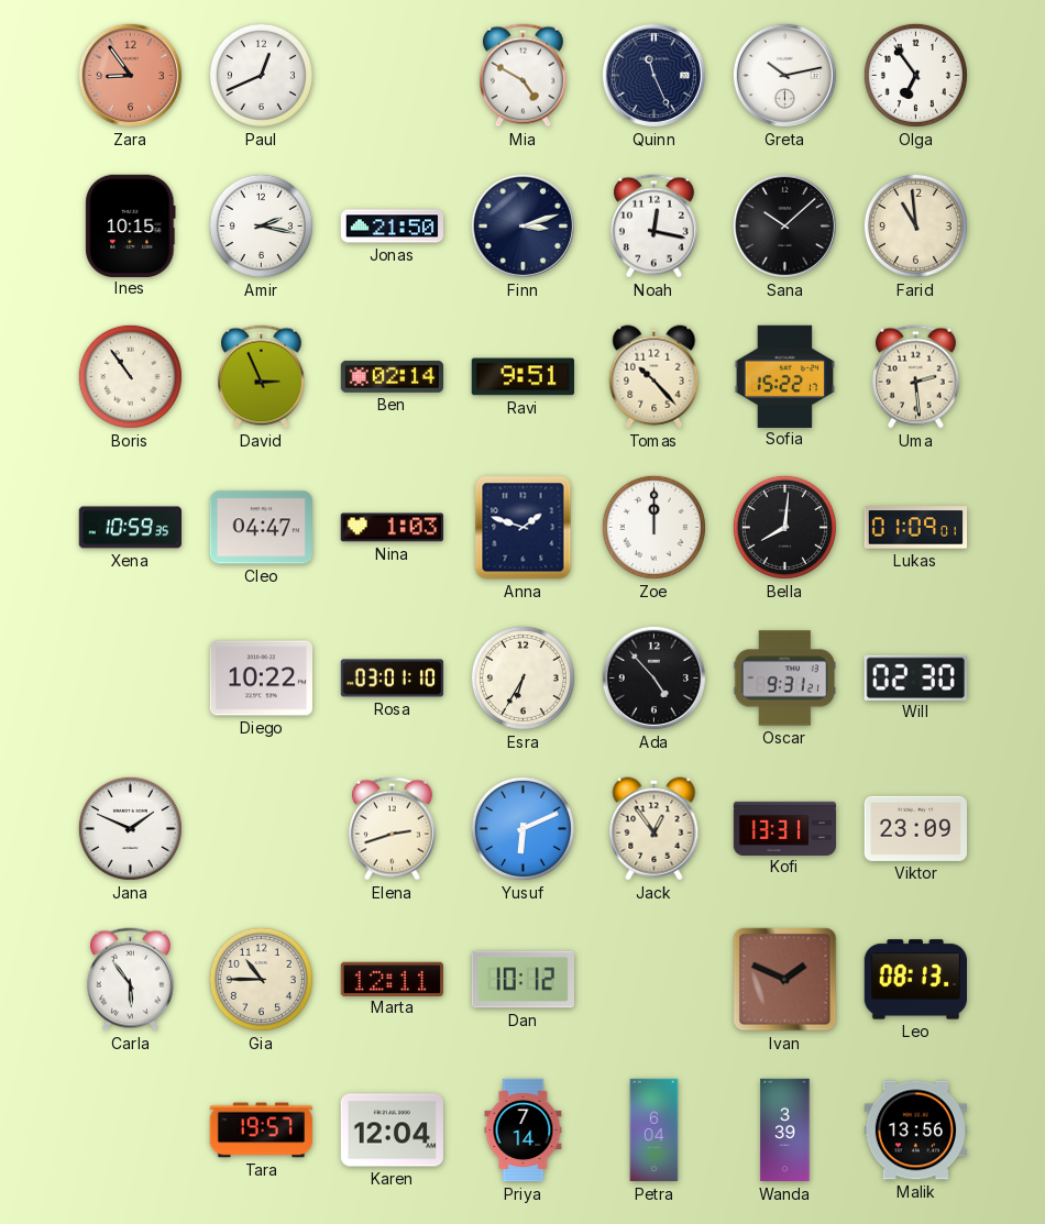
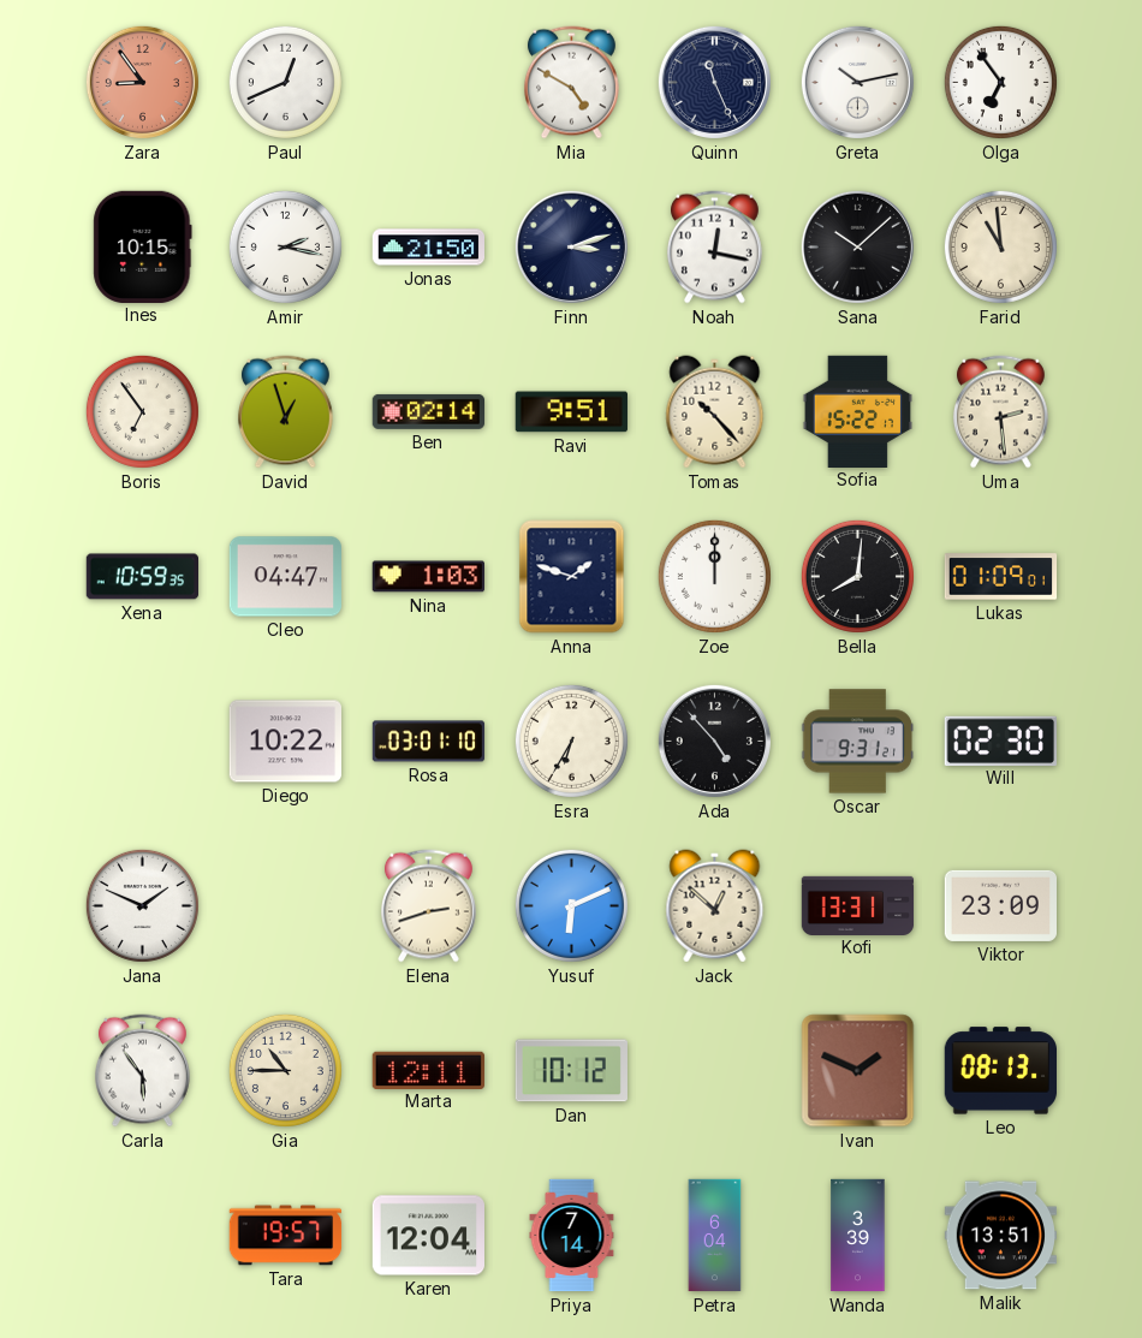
Boris: 10:54 -> 6:54 (142, 411)
David: 2:56 -> 12:57 (285, 412)
Jack: 12:54 -> 12:52 (715, 906)
Malik: 13:56 -> 13:51 (1000, 1236)
